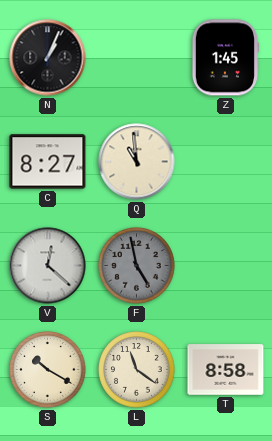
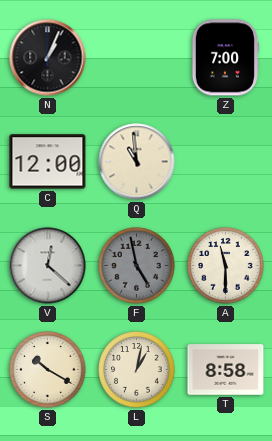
Z: 1:45 -> 7:00 (225, 58)
C: 8:27 -> 12:00 (48, 162)
A: none -> 11:30 (226, 266)
L: 11:21 -> 1:02 (137, 370)
